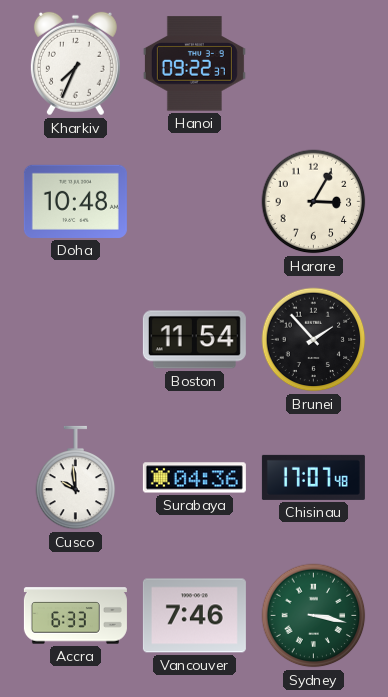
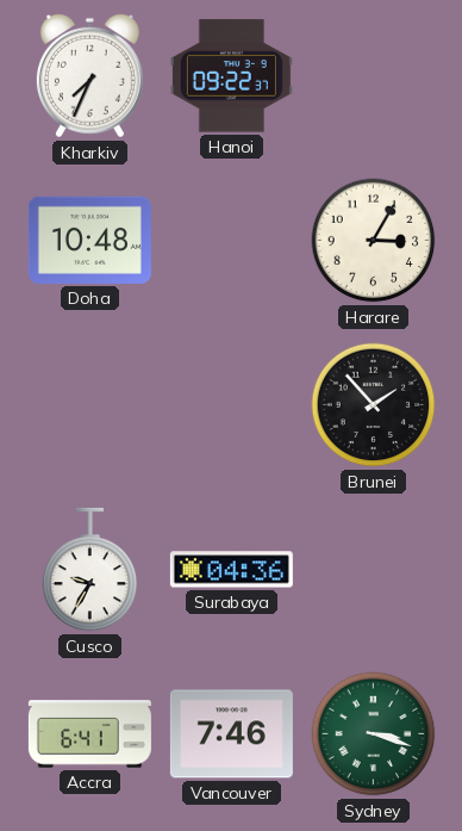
Boston: 11:54 -> none (194, 340)
Cusco: 9:59 -> 9:35 (90, 570)
Chisinau: 17:07 -> none (313, 477)
Accra: 6:33 -> 6:41 (89, 734)
Sydney: 3:17 -> 3:18 (374, 734)
